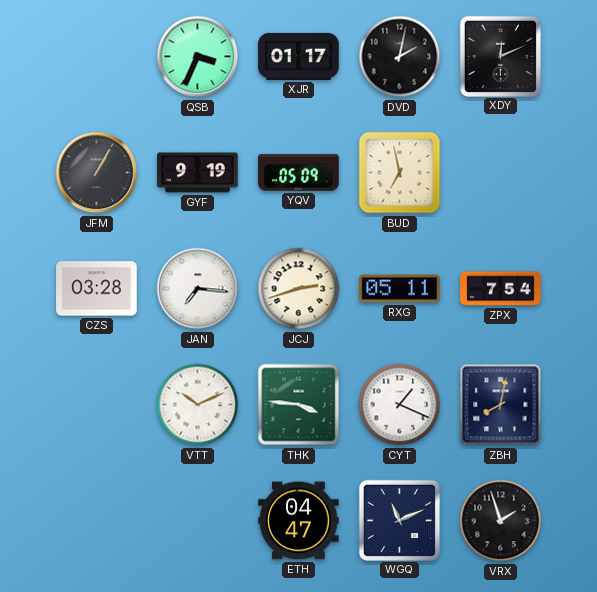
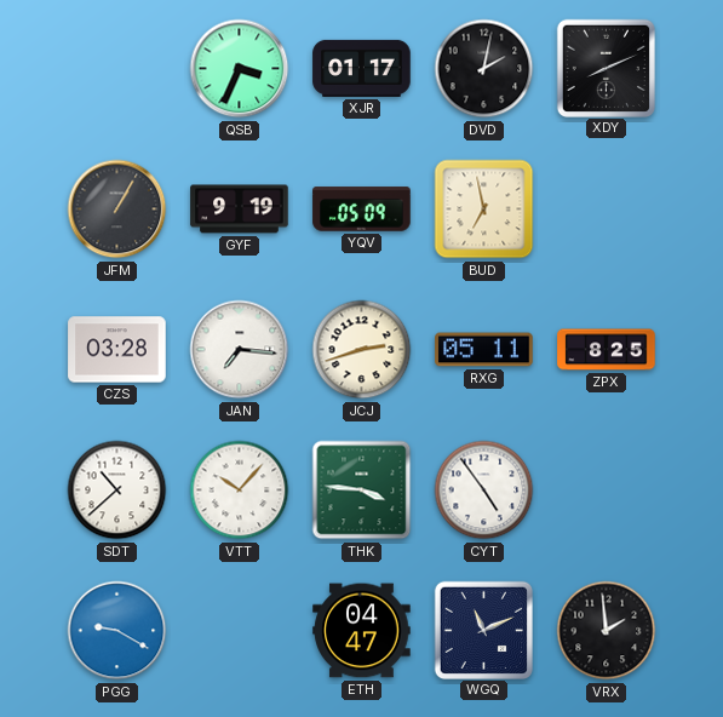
XDY: 12:11 -> 8:11 (606, 68)
ZPX: 7:54 -> 8:25 (607, 350)
SDT: none -> 10:38 (117, 491)
VTT: 10:11 -> 10:07 (240, 491)
CYT: 1:19 -> 4:54 (484, 491)
ZBH: 8:02 -> none (501, 405)
PGG: none -> 9:20 (117, 631)
VRX: 1:57 -> 1:59 (607, 631)
